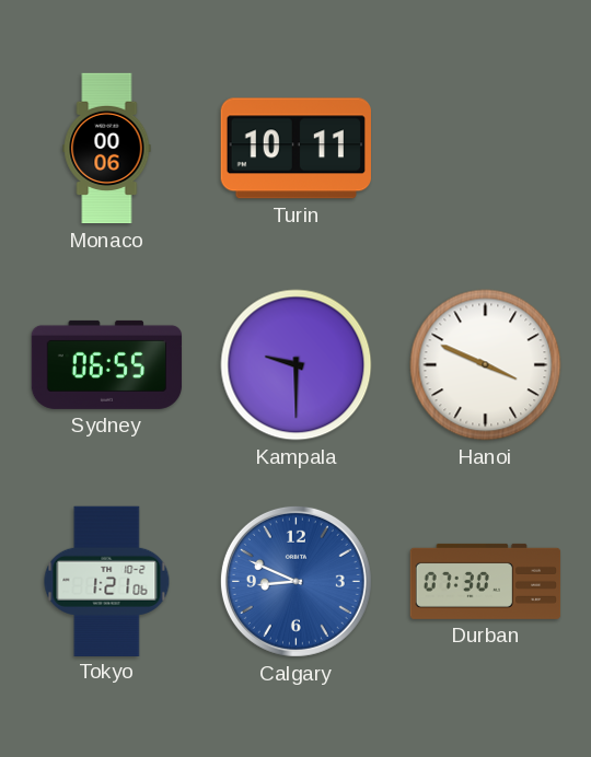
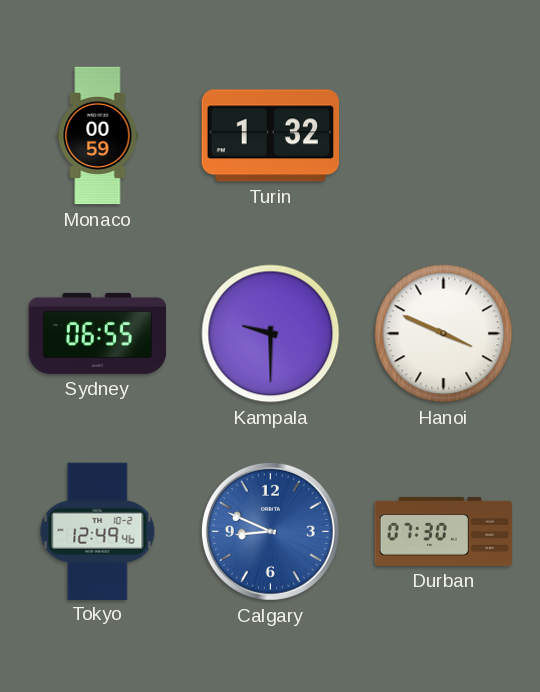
Monaco: 00:06 -> 00:59 (98, 136)
Turin: 10:11 -> 1:32 (270, 136)
Tokyo: 1:21 -> 12:49 (98, 531)
